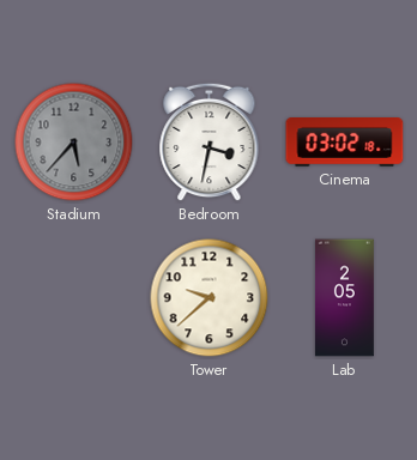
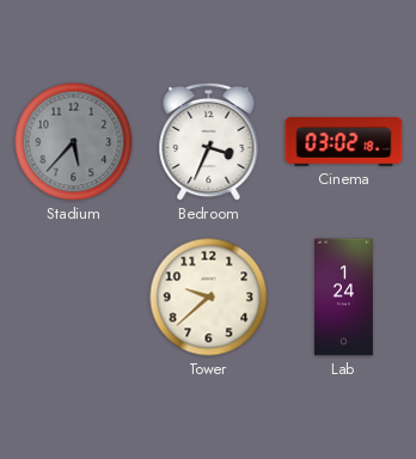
Bedroom: 3:32 -> 3:34 (209, 142)
Lab: 2:05 -> 1:24 (343, 298)
